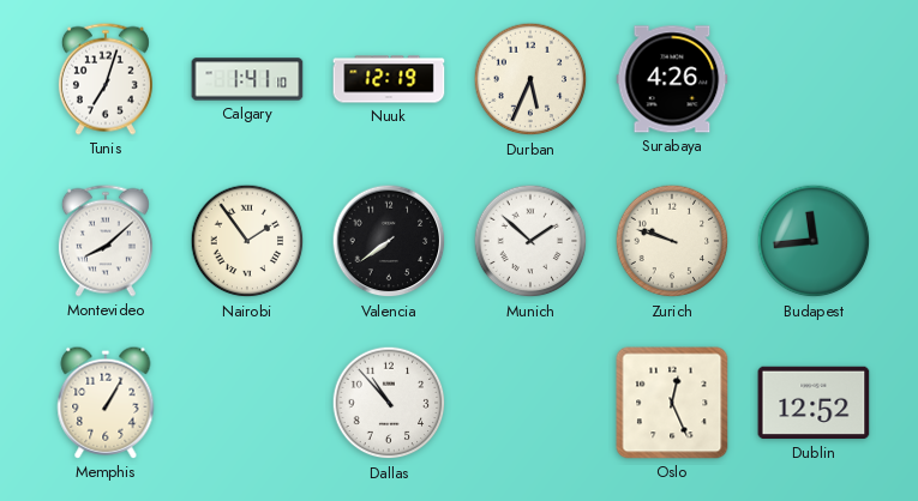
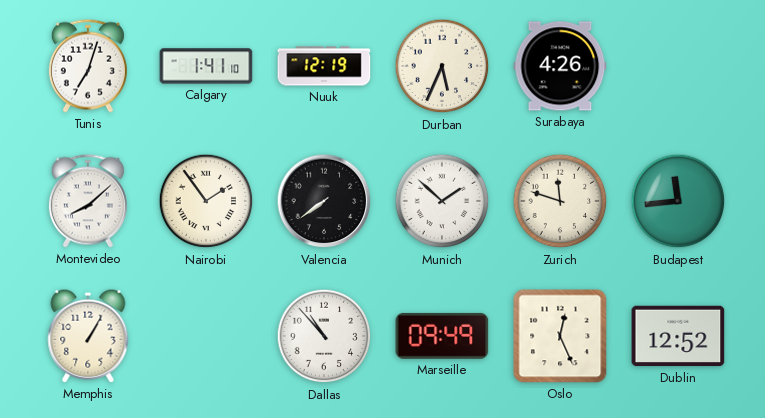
Zurich: 9:48 -> 11:48 (560, 201)
Marseille: none -> 09:49 (442, 336)
